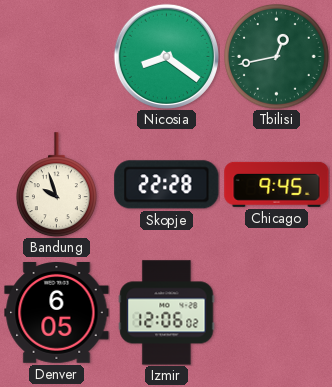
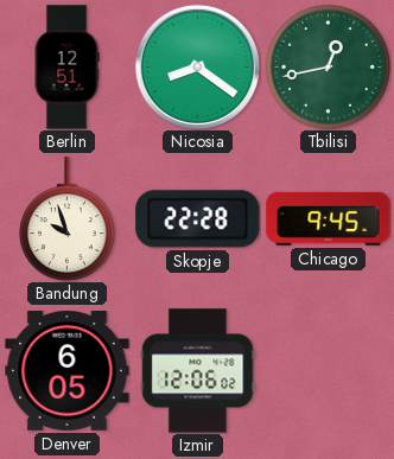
Berlin: none -> 12:51 (66, 68)
